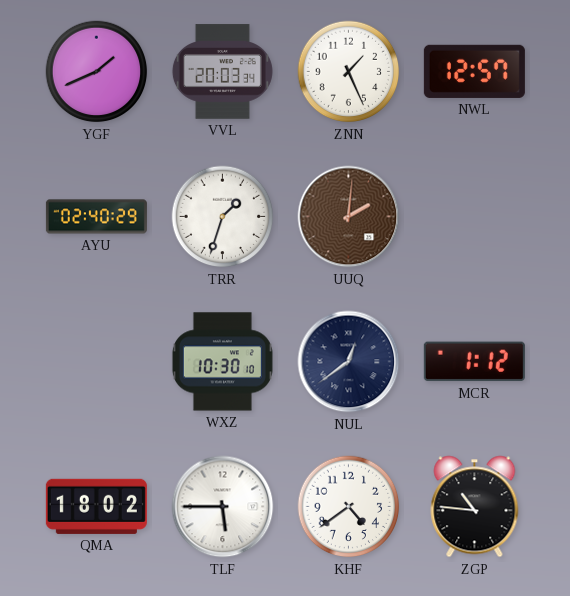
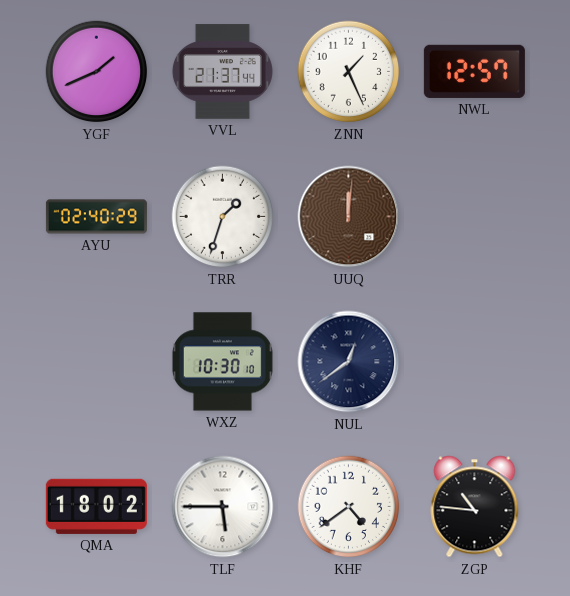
VVL: 20:03 -> 21:37 (222, 72)
UUQ: 2:01 -> 12:01 (349, 217)
MCR: 1:12 -> none (474, 362)
